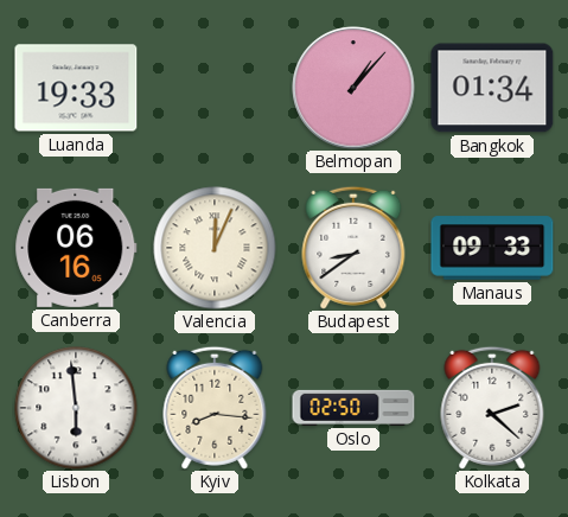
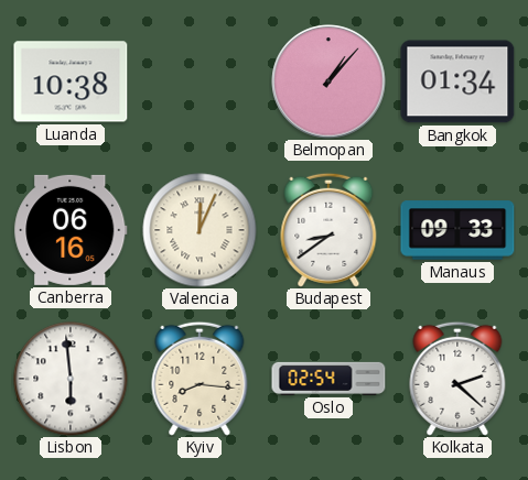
Luanda: 19:33 -> 10:38 (71, 81)
Oslo: 02:50 -> 02:54 (328, 379)
